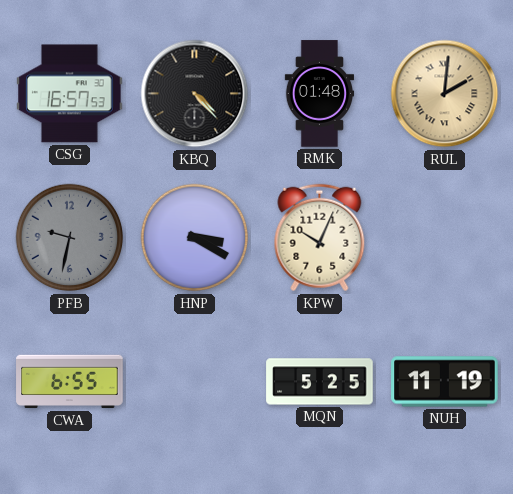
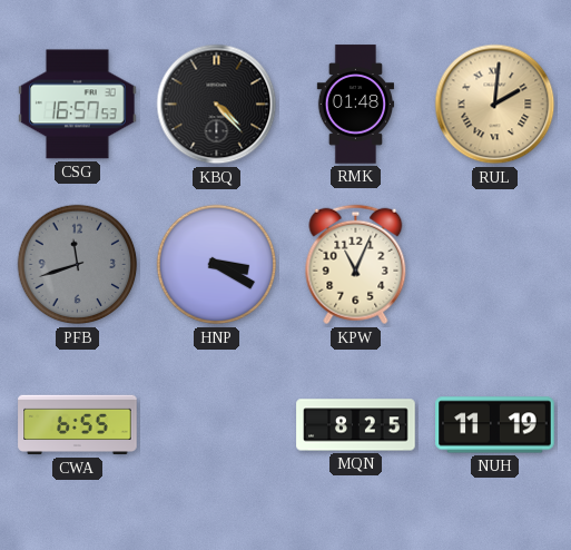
PFB: 9:32 -> 11:42 (78, 265)
KPW: 10:04 -> 11:04 (356, 265)
MQN: 5:25 -> 8:25 (356, 425)
